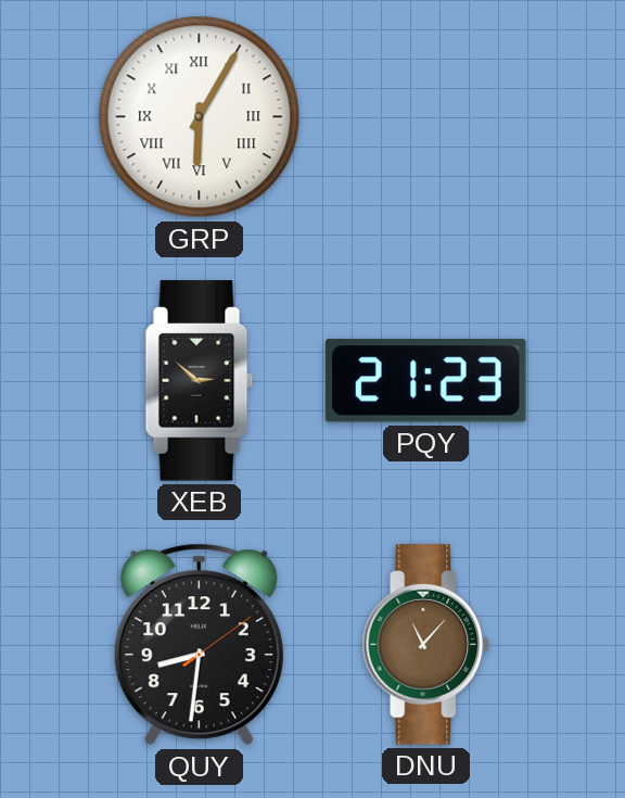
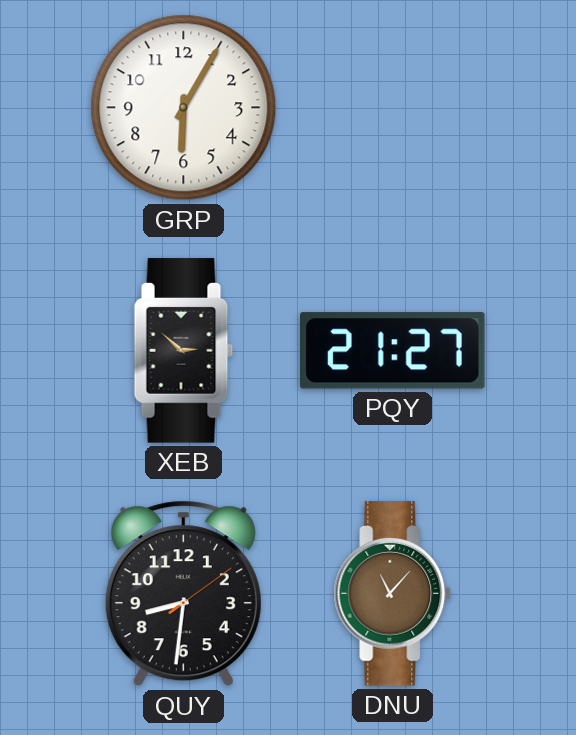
GRP numerals: Roman -> Arabic (184, 108)
PQY: 21:23 -> 21:27 (393, 351)
